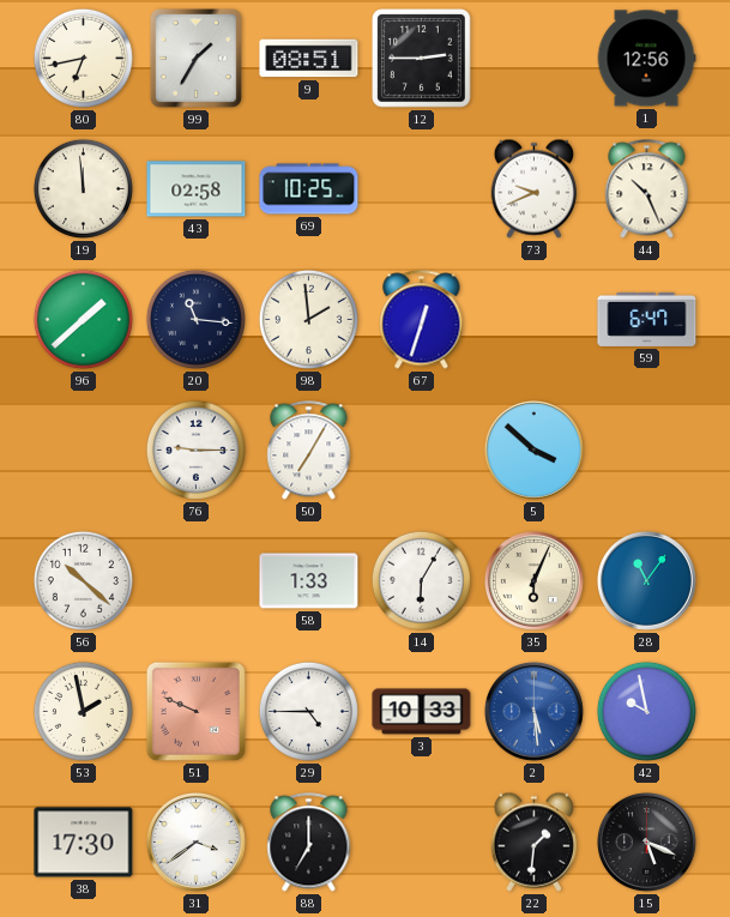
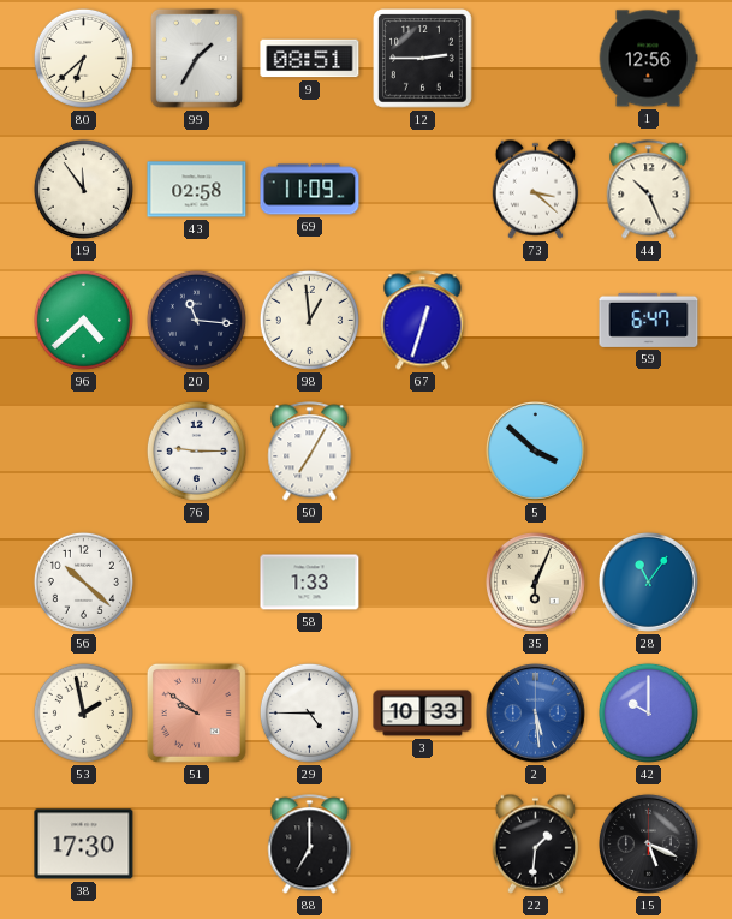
80: 6:43 -> 6:38 (83, 58)
19: 11:59 -> 11:54 (83, 189)
69: 10:25 -> 11:09 (310, 190)
73: 9:41 -> 3:22 (535, 189)
96: 1:38 -> 4:38 (83, 320)
98: 1:59 -> 12:59 (309, 320)
14: 6:05 -> none (421, 580)
51: 9:49 -> 9:51 (196, 712)
42: 9:58 -> 10:00 (648, 712)
31: 3:39 -> none (195, 841)
